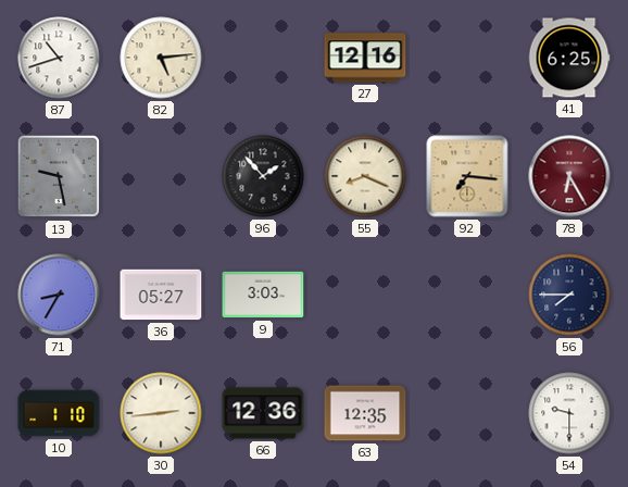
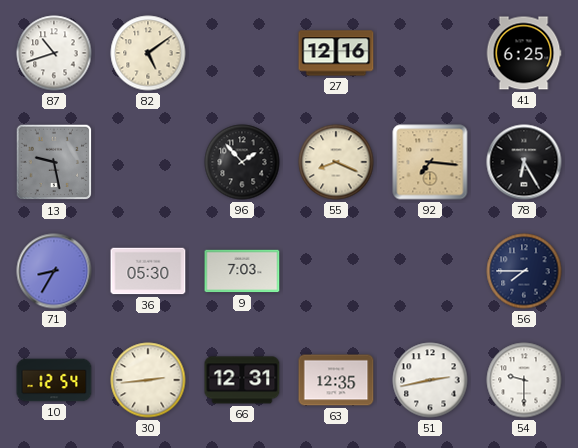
82: 5:14 -> 5:09 (148, 53)
78 dial: burgundy -> black (524, 162)
36: 05:27 -> 05:30 (148, 271)
9: 3:03 -> 7:03 (242, 271)
10: 1:10 -> 12:54 (54, 380)
66: 12:36 -> 12:31 (242, 380)
51: none -> 2:43 (430, 380)
